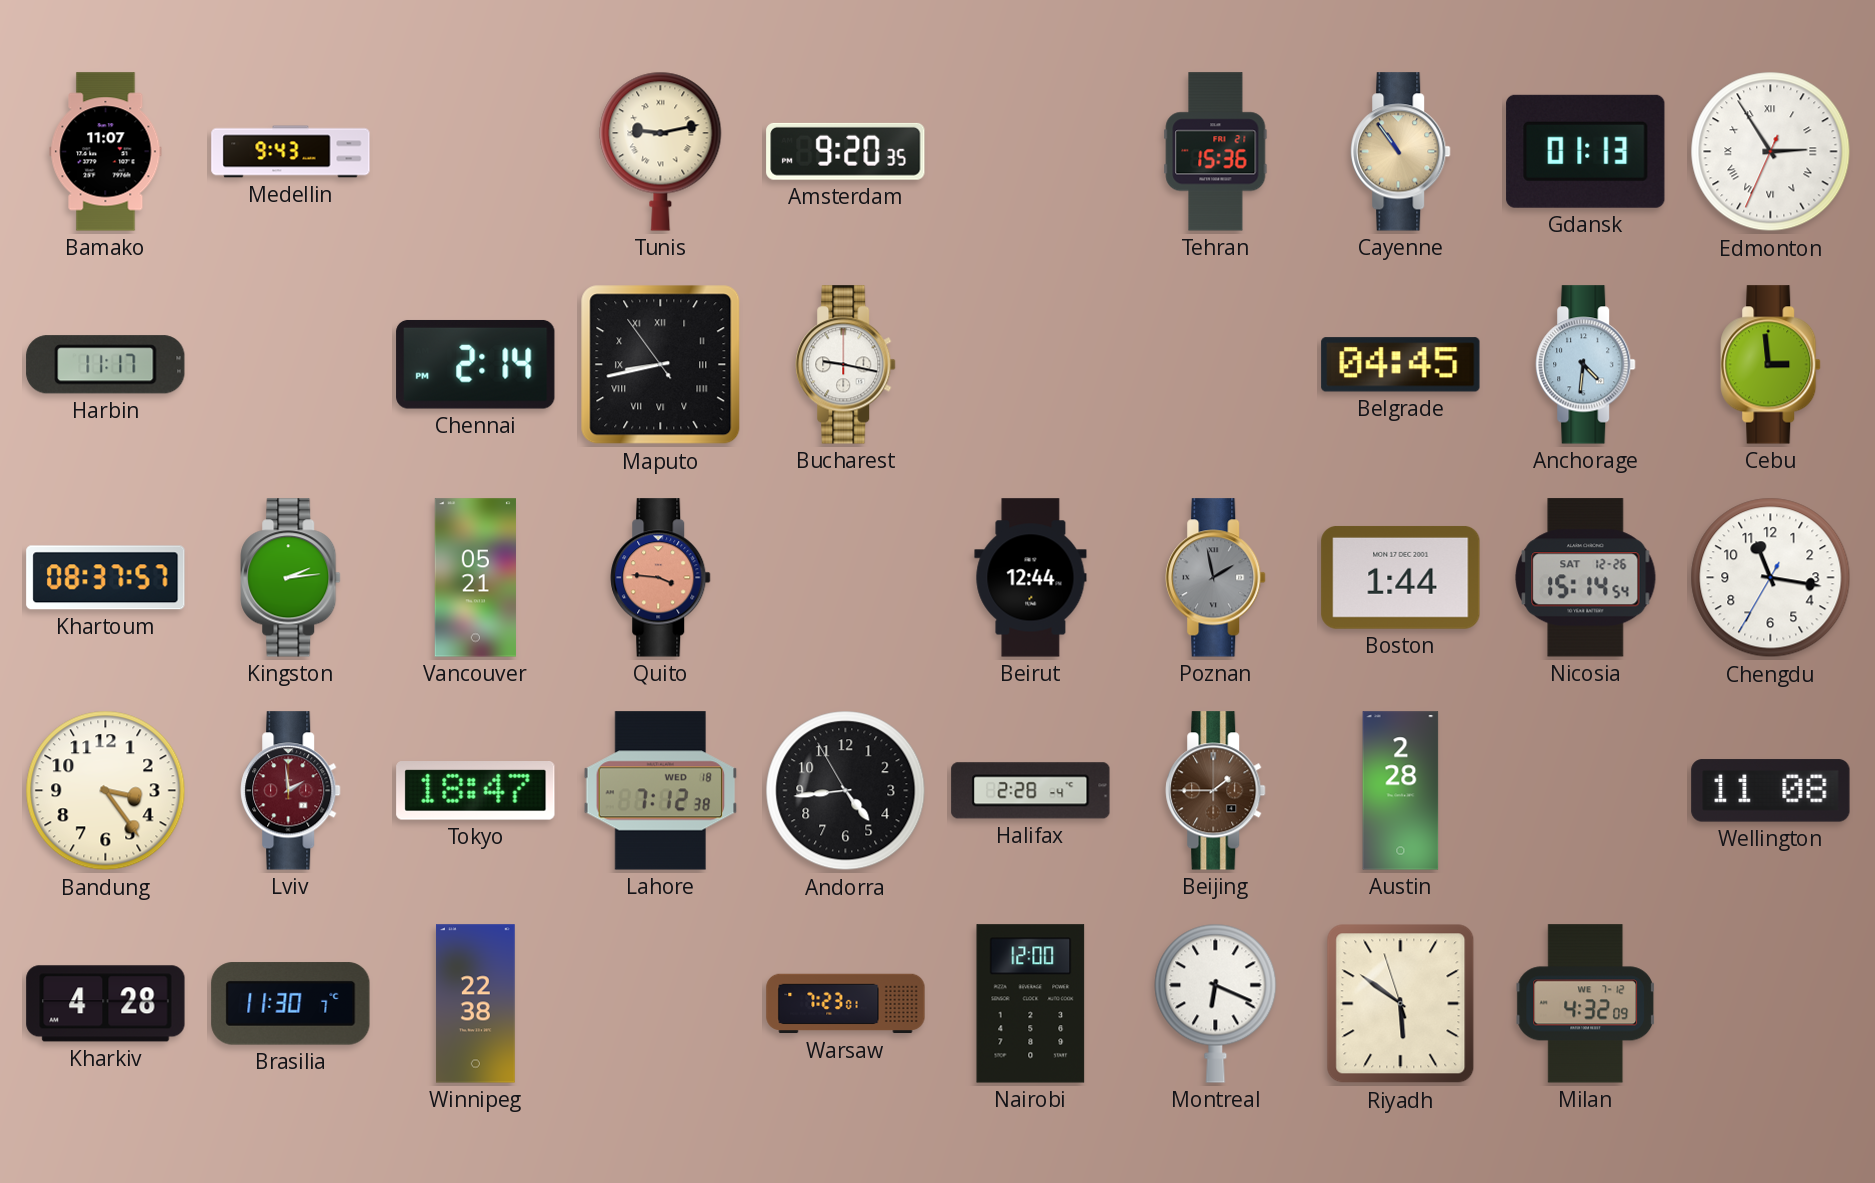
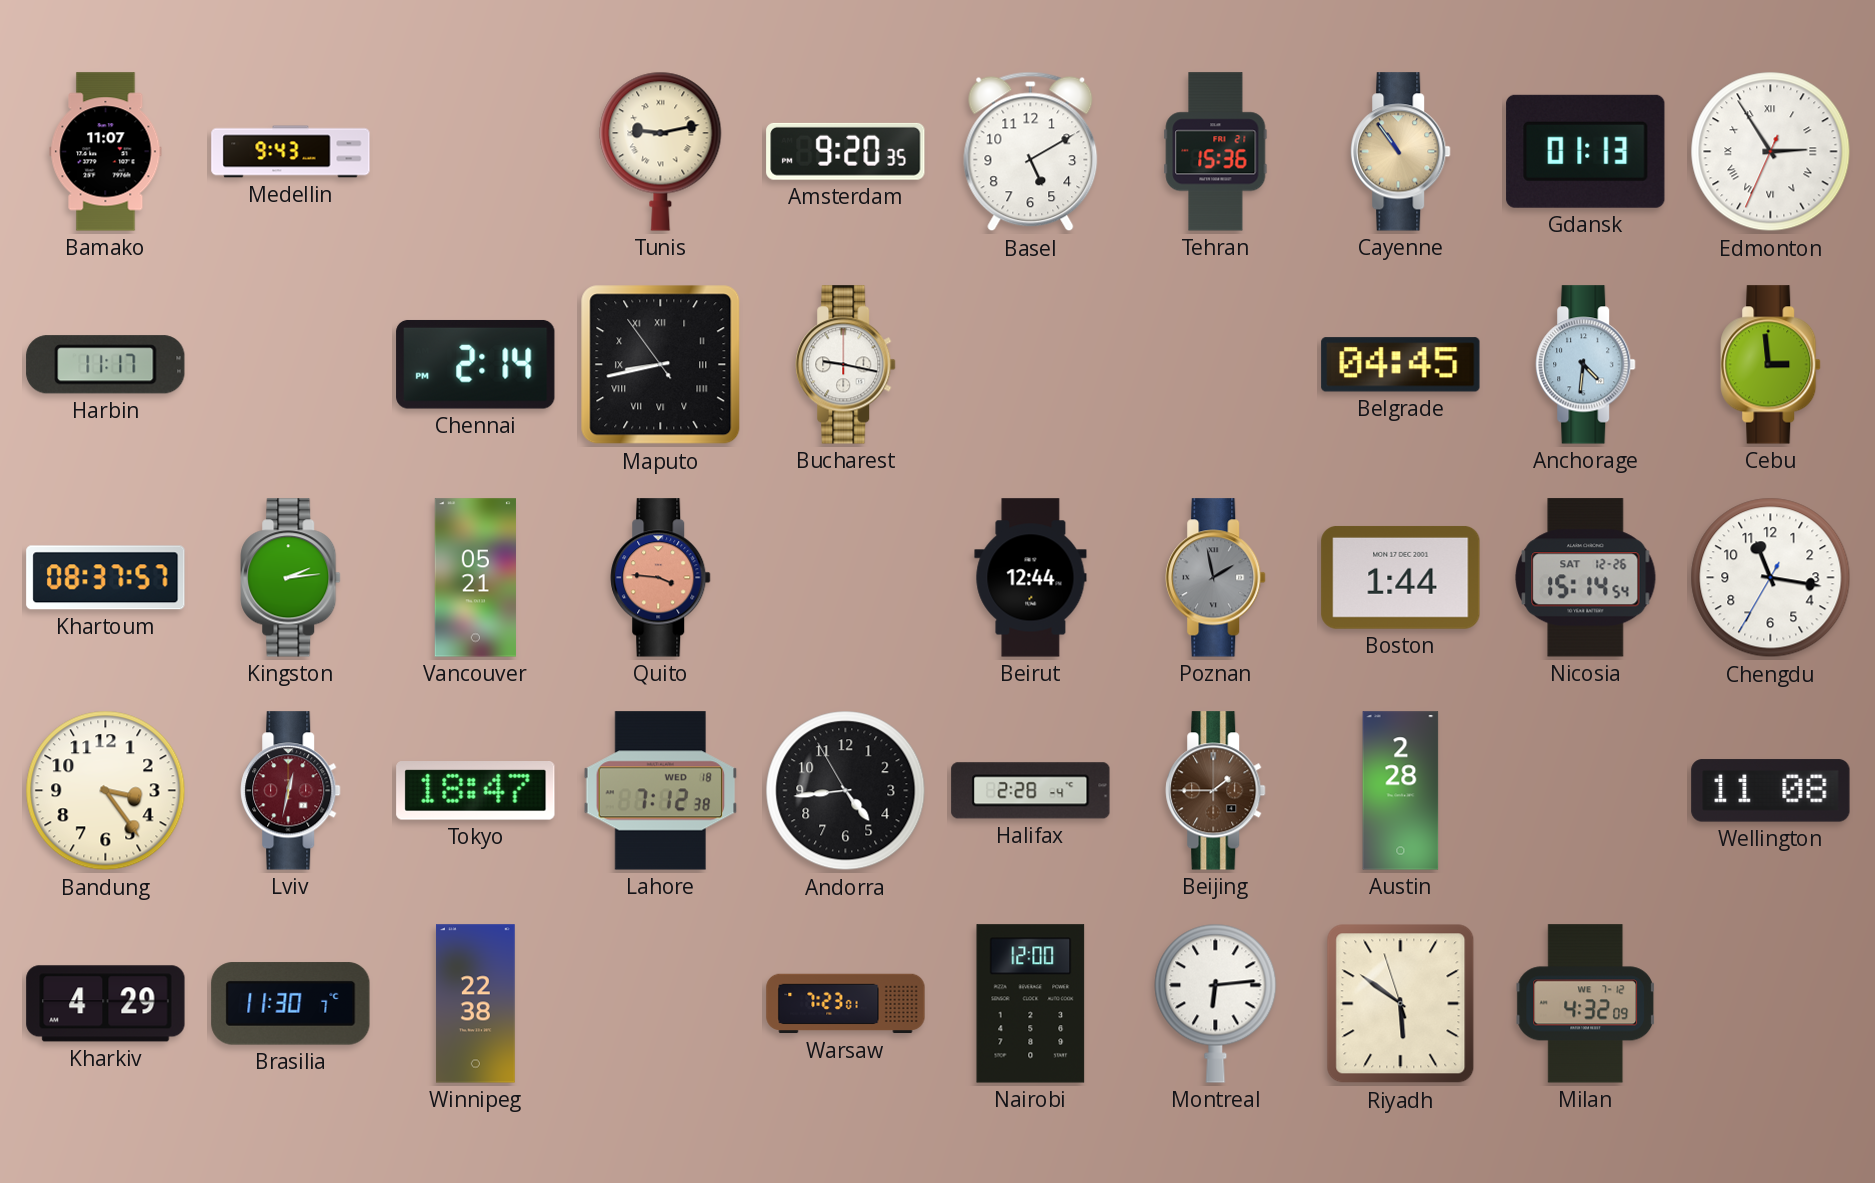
Basel: none -> 5:10 (1031, 152)
Lviv: 1:59 -> 12:32 (291, 791)
Kharkiv: 4:28 -> 4:29 (106, 1004)
Montreal: 6:19 -> 6:14 (1216, 1003)
